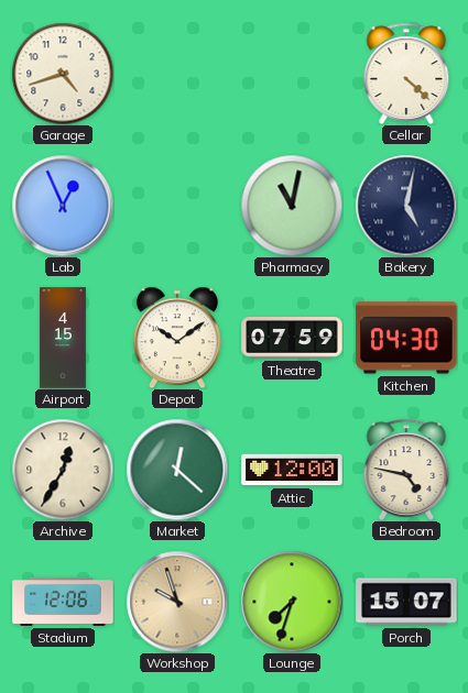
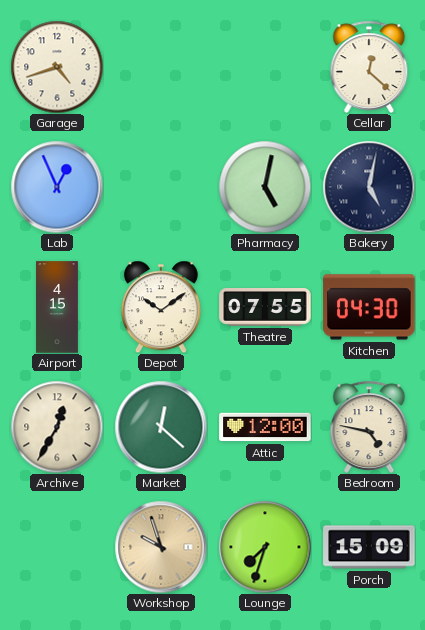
Cellar: 4:22 -> 12:22 (369, 67)
Pharmacy: 11:02 -> 5:02 (265, 187)
Theatre: 07:59 -> 07:55 (265, 307)
Stadium: 12:06 -> none (63, 602)
Porch: 15:07 -> 15:09 (369, 547)
